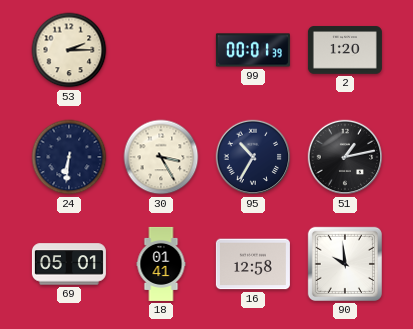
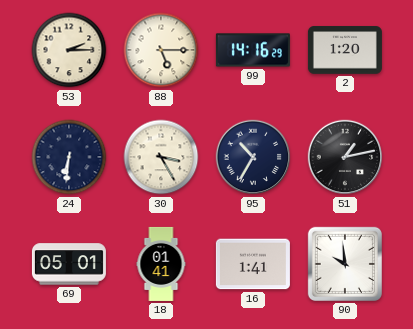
88: none -> 5:15 (161, 50)
99: 00:01 -> 14:16 (253, 50)
16: 12:58 -> 1:41 (253, 264)
